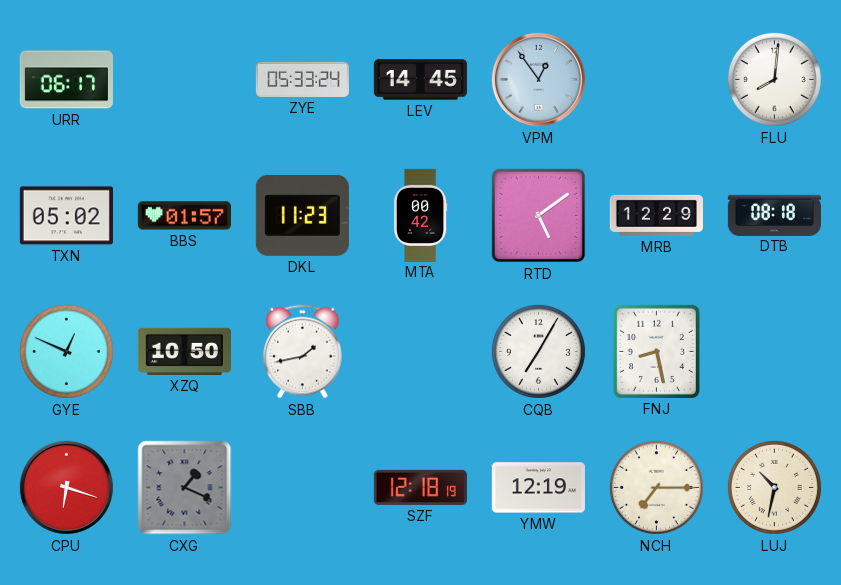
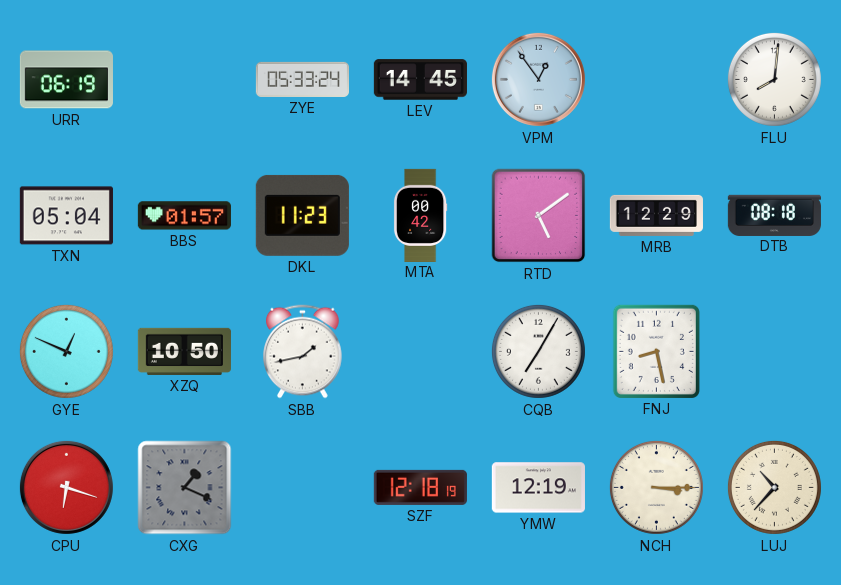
URR: 06:17 -> 06:19 (66, 80)
TXN: 05:02 -> 05:04 (66, 216)
NCH: 7:15 -> 3:15 (656, 487)
LUJ: 10:32 -> 10:37 (774, 487)
